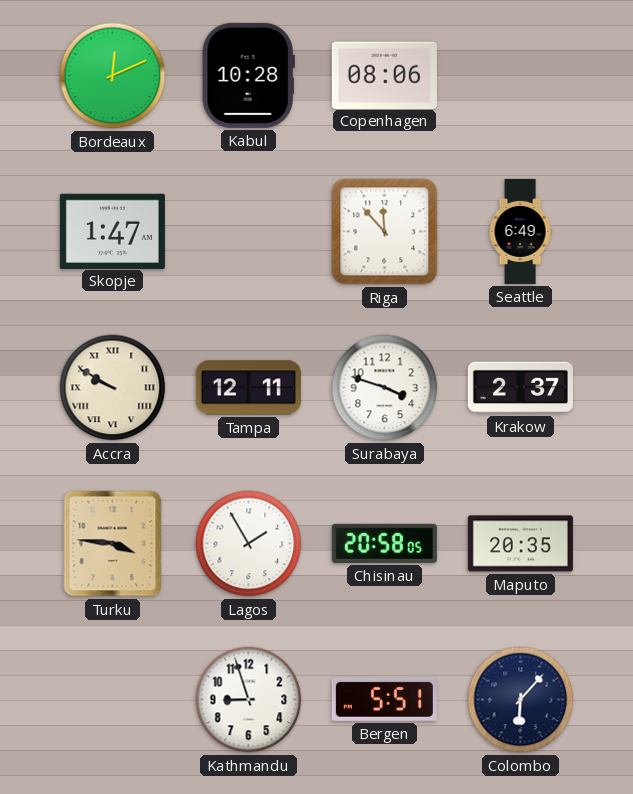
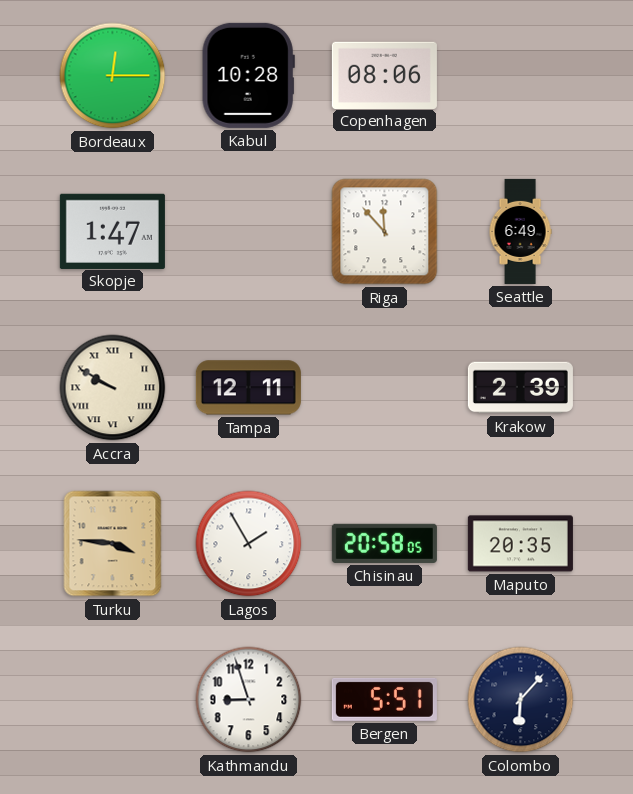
Bordeaux: 12:11 -> 12:15 (113, 76)
Surabaya: 3:48 -> none (385, 388)
Krakow: 2:37 -> 2:39 (520, 388)
